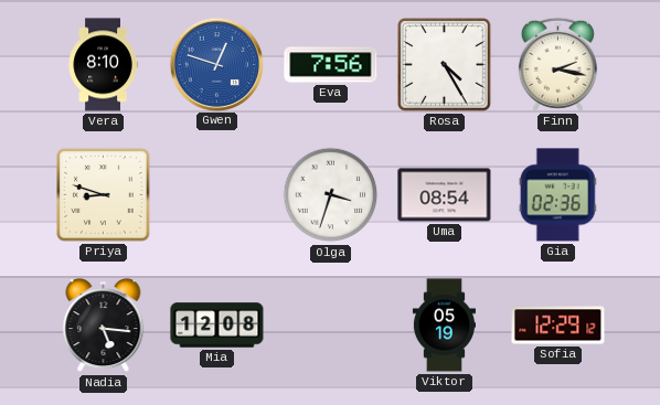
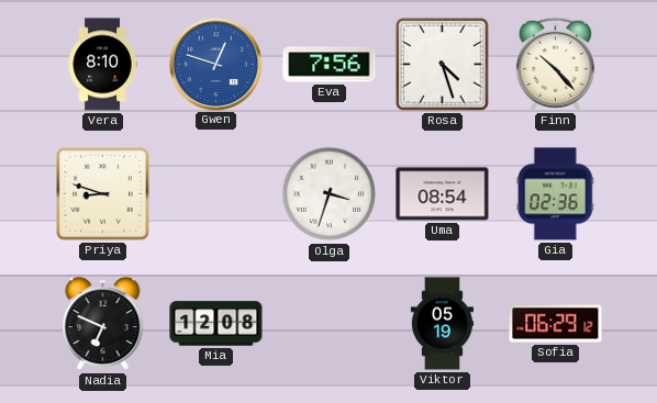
Rosa: 4:25 -> 4:27 (443, 65)
Finn: 2:17 -> 10:23 (555, 64)
Nadia: 5:16 -> 6:49 (103, 324)
Sofia: 12:29 -> 06:29 (556, 324)
